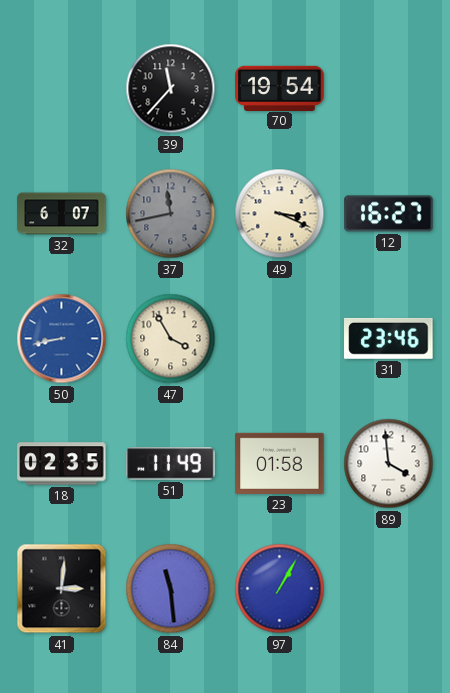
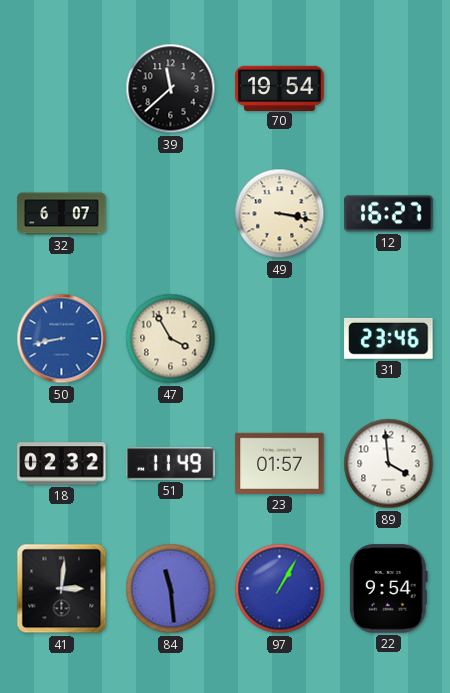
39: 11:37 -> 11:38 (171, 89)
37: 11:43 -> none (171, 214)
49: 3:19 -> 3:17 (280, 214)
18: 02:35 -> 02:32 (62, 464)
23: 01:58 -> 01:57 (280, 463)
22: none -> 9:54 (388, 589)
